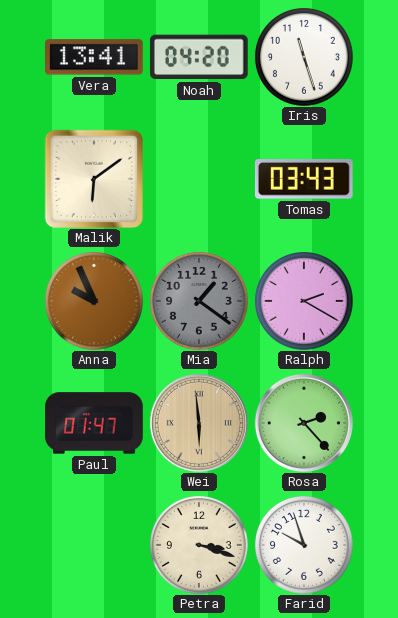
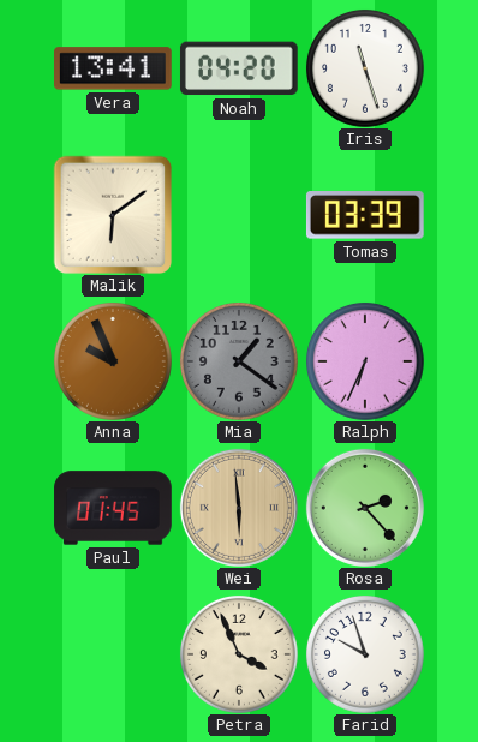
Tomas: 03:43 -> 03:39 (365, 216)
Ralph: 2:20 -> 6:34 (365, 361)
Paul: 01:47 -> 01:45 (113, 508)
Petra: 3:18 -> 3:56 (239, 654)
